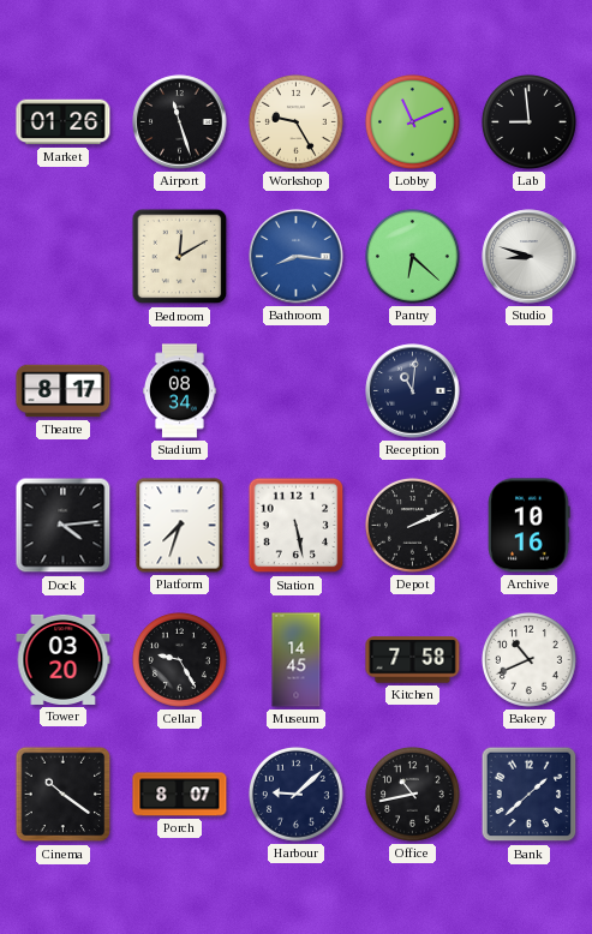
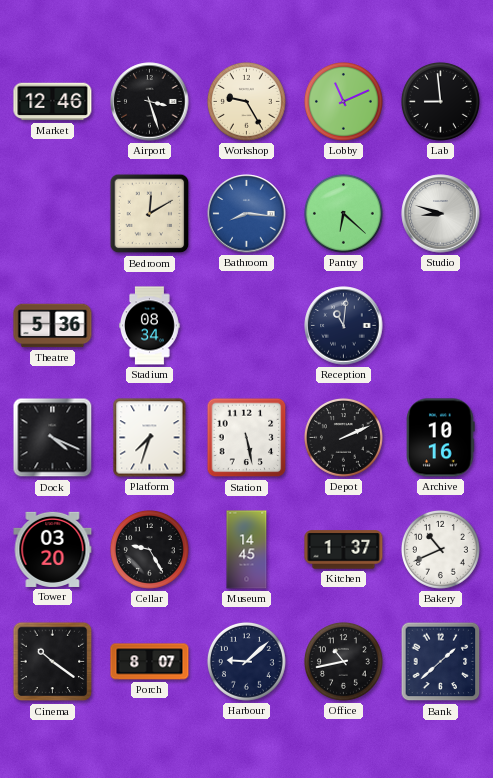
Market: 01:26 -> 12:46 (53, 102)
Airport: 11:27 -> 3:27 (150, 102)
Theatre: 8:17 -> 5:36 (53, 326)
Dock: 4:14 -> 4:19 (53, 438)
Kitchen: 7:58 -> 1:37 (344, 550)
